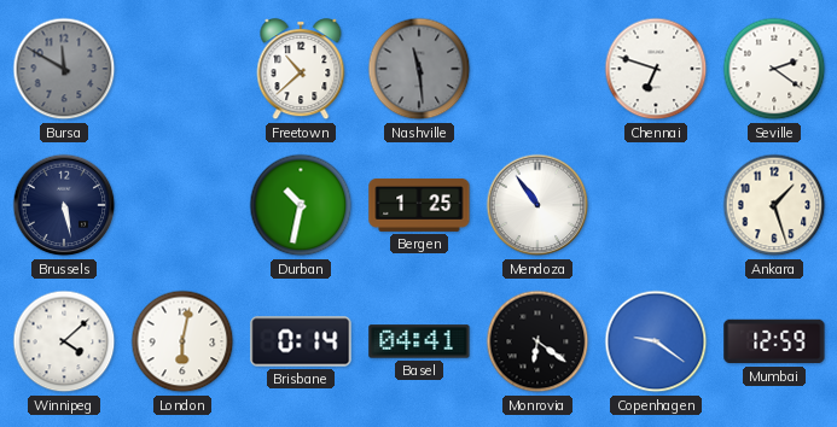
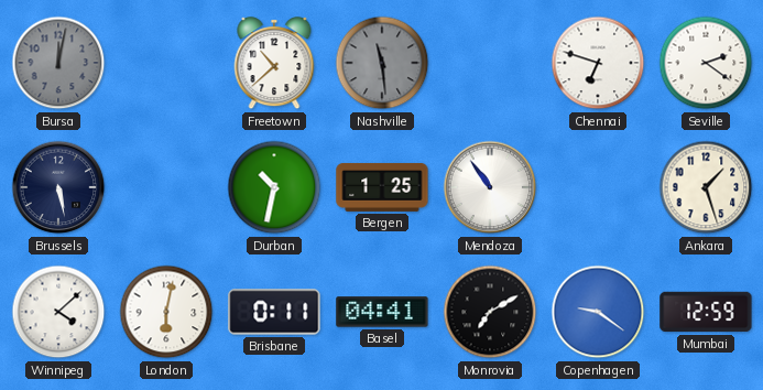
Bursa: 11:50 -> 12:02 (58, 63)
Brisbane: 0:14 -> 0:11 (274, 312)
Monrovia: 6:21 -> 7:10 (490, 312)
